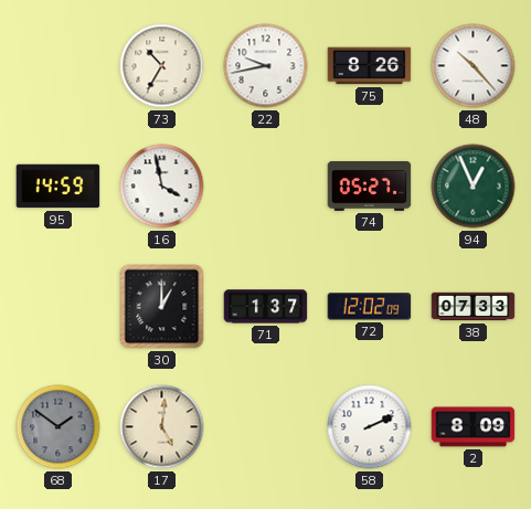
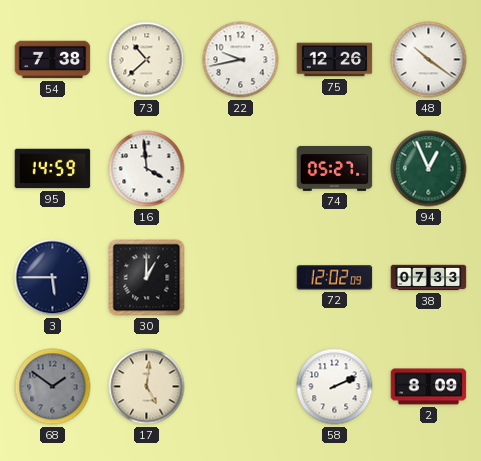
54: none -> 7:38 (53, 60)
73: 10:35 -> 10:38 (147, 60)
75: 8:26 -> 12:26 (335, 60)
48: 10:23 -> 10:21 (429, 60)
16: 3:58 -> 3:59 (147, 169)
3: none -> 5:45 (53, 278)
71: 1:37 -> none (266, 307)
